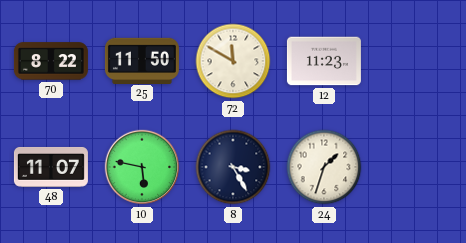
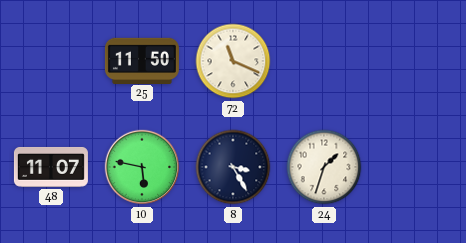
70: 8:22 -> none (51, 61)
72: 11:50 -> 11:19 (233, 61)
12: 11:23 -> none (324, 61)
